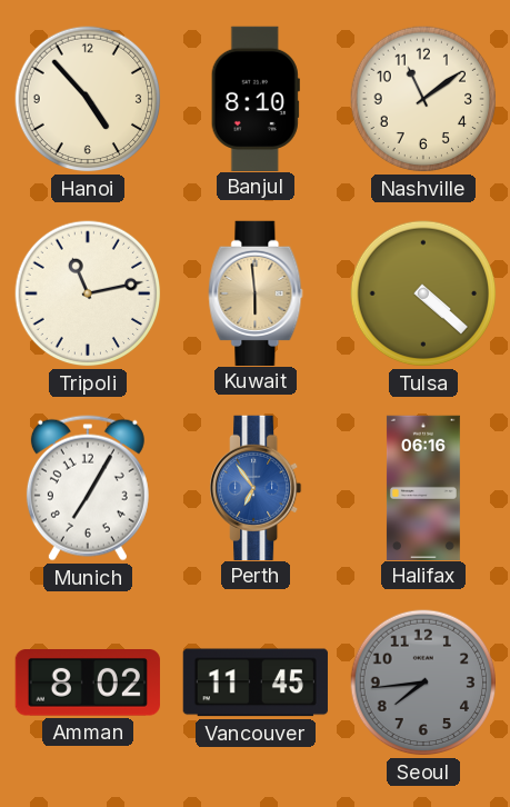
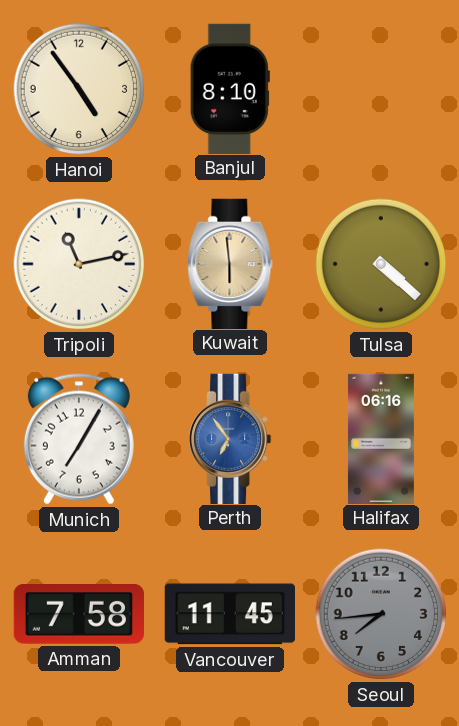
Hanoi: 4:53 -> 4:54 (79, 89)
Nashville: 11:09 -> none (423, 99)
Amman: 8:02 -> 7:58 (79, 614)
